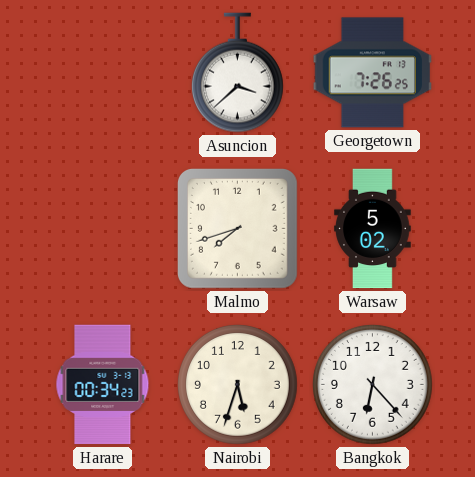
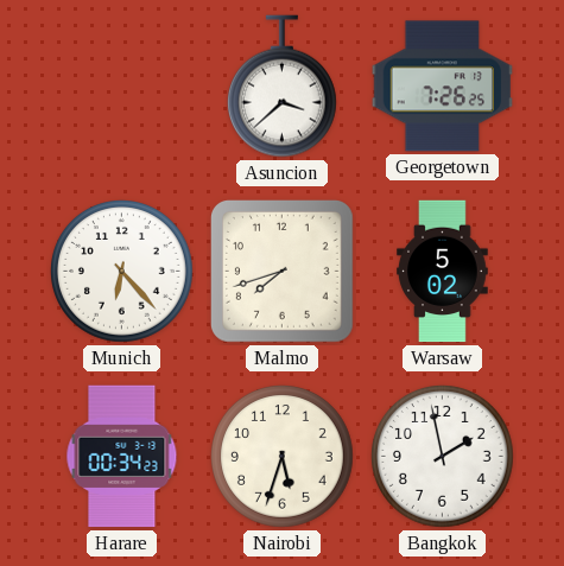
Munich: none -> 6:23 (122, 272)
Bangkok: 6:23 -> 1:58 (443, 457)
